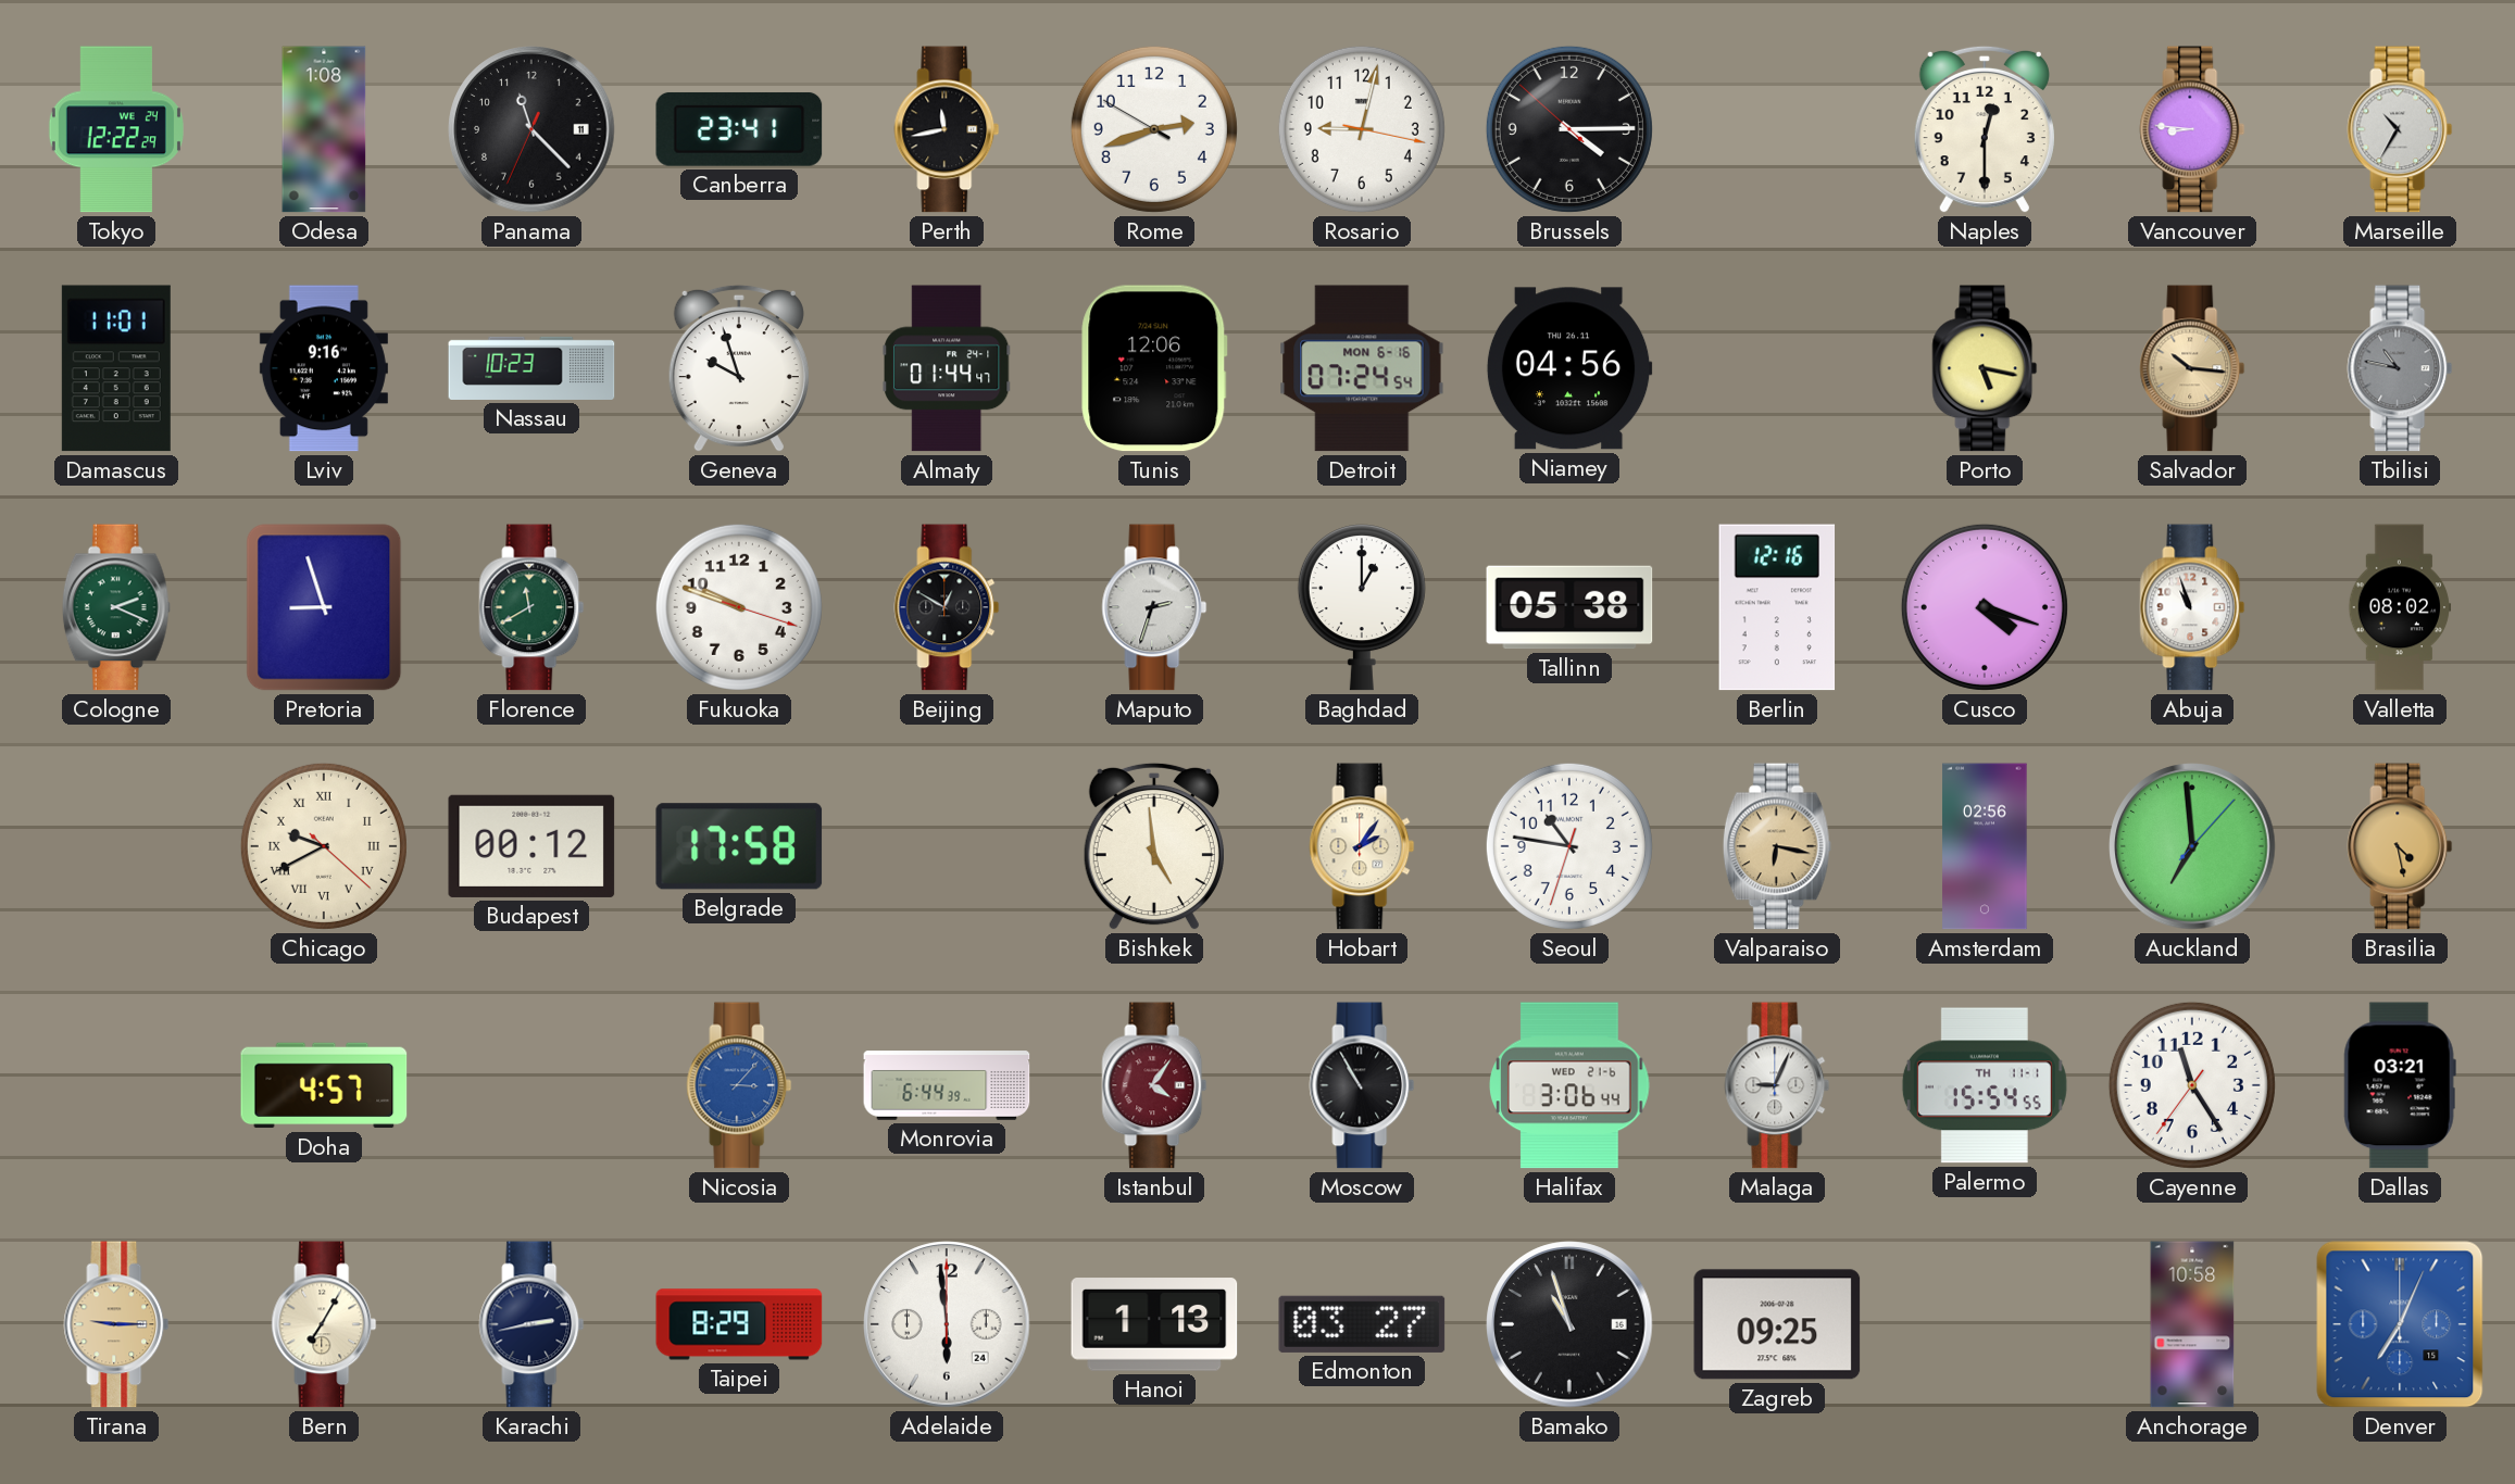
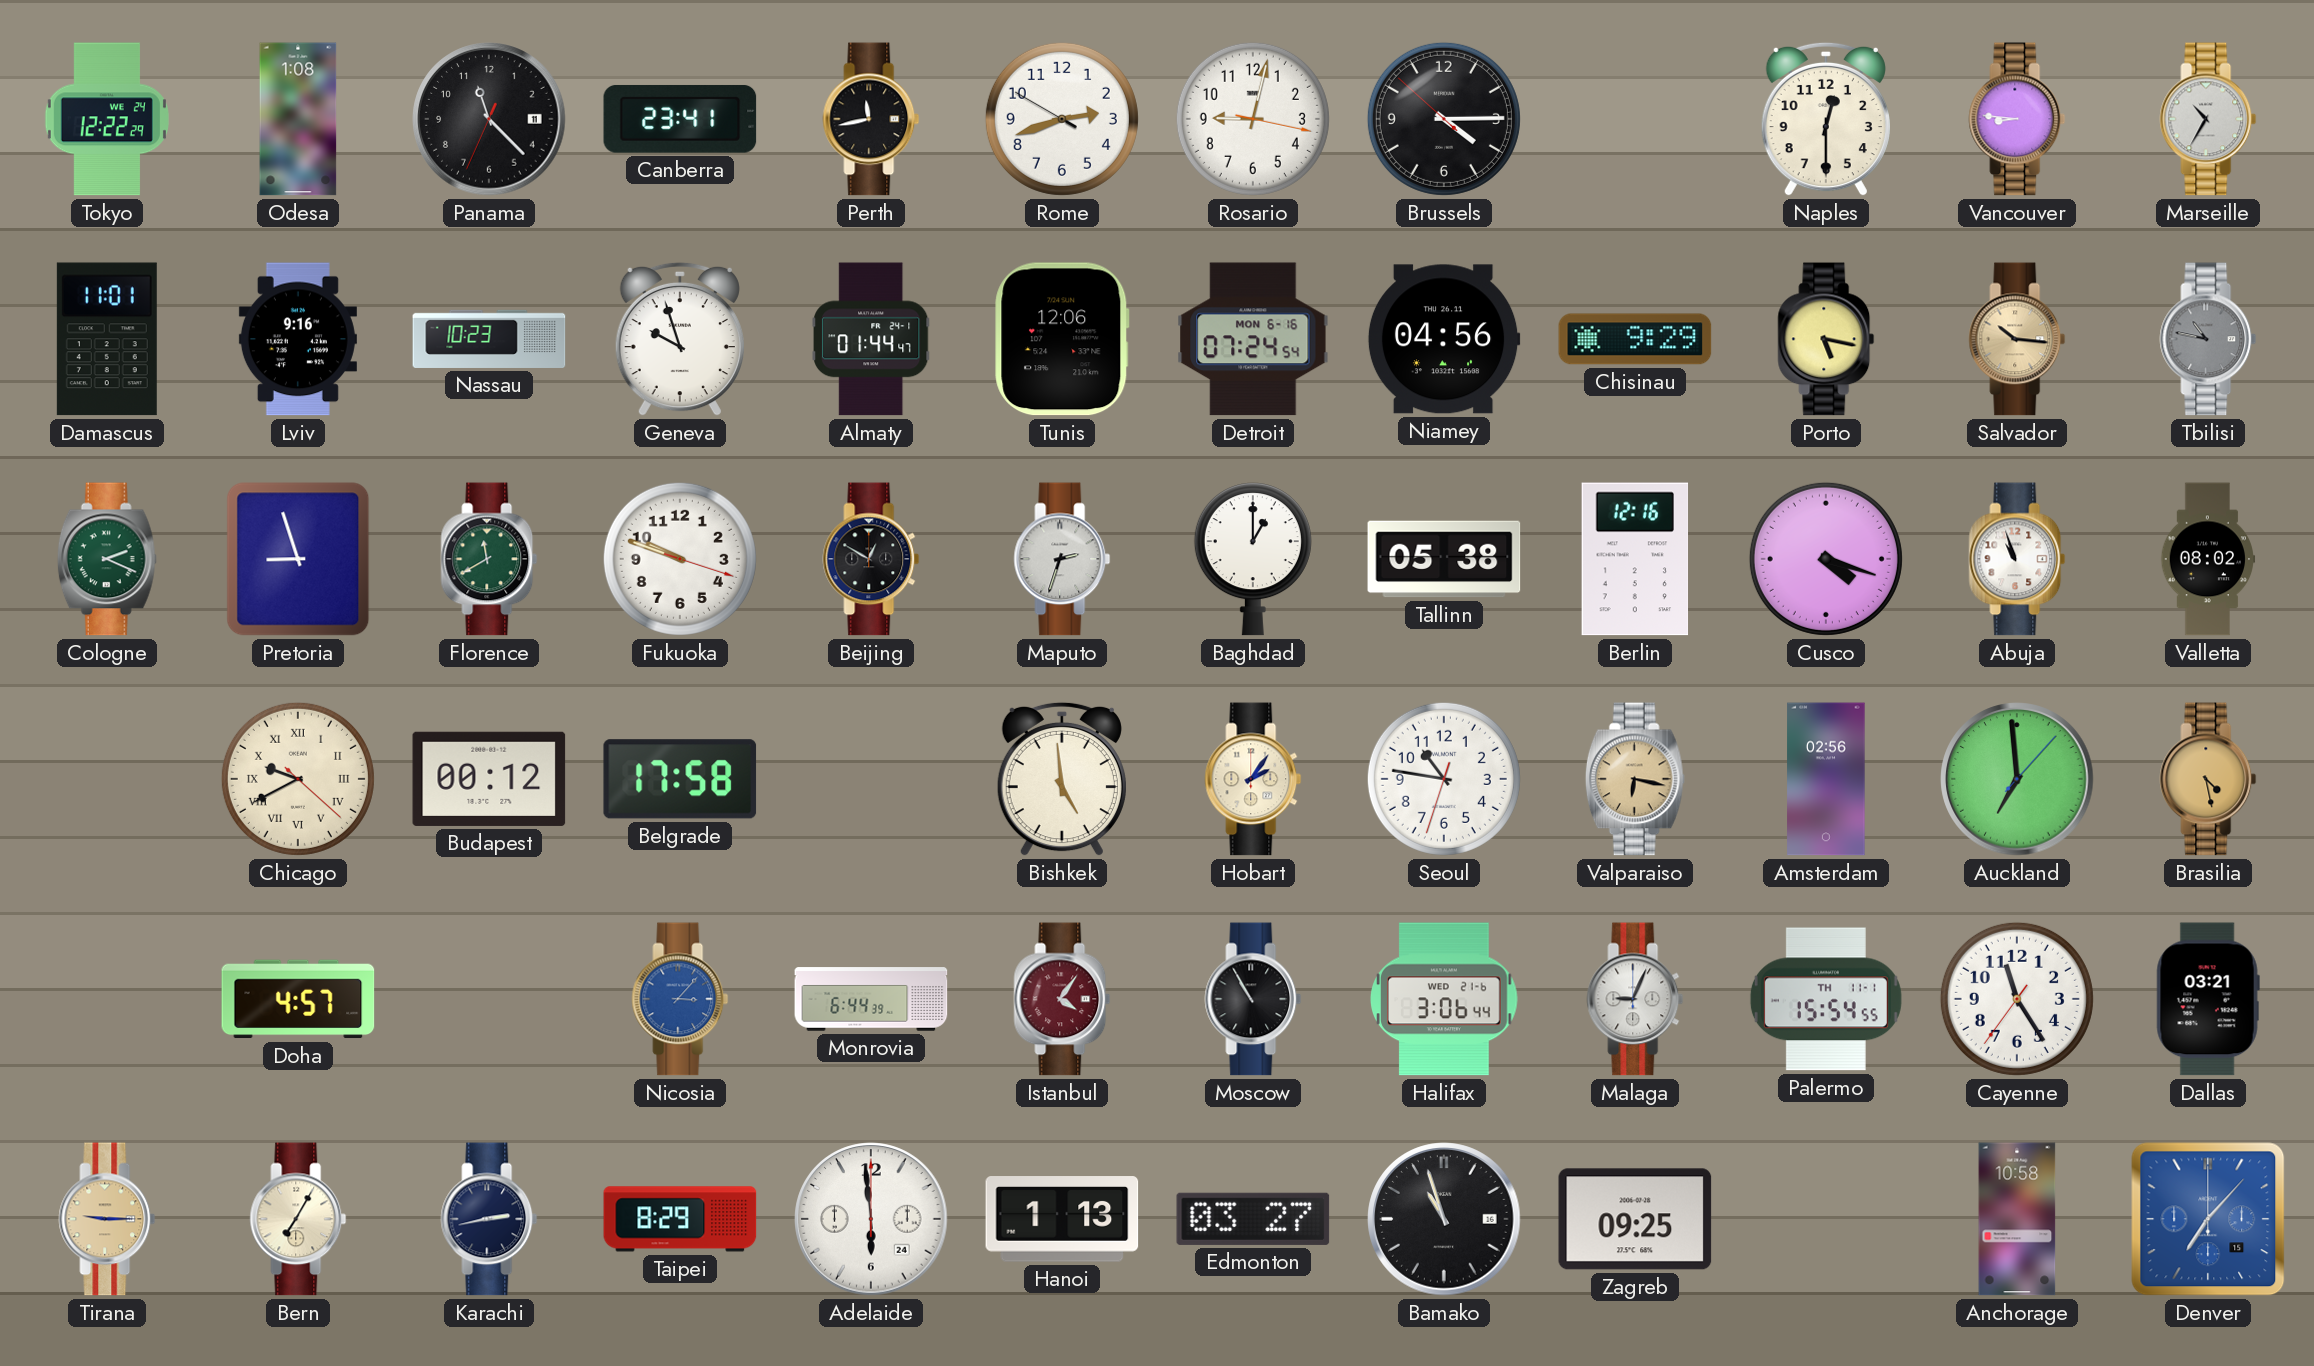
Chisinau: none -> 9:29 (1635, 339)
Denver: 7:04 -> 7:07 (2208, 1219)
